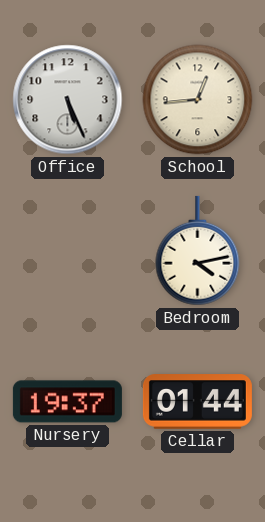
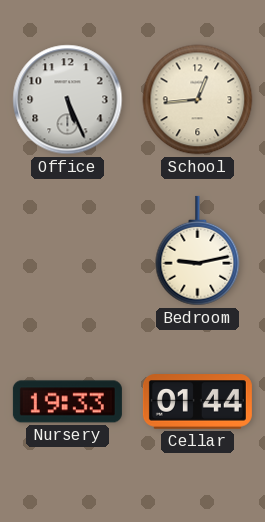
Bedroom: 4:13 -> 9:13 (198, 251)
Nursery: 19:37 -> 19:33 (67, 402)
